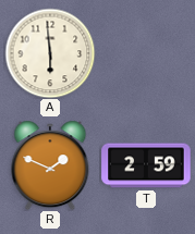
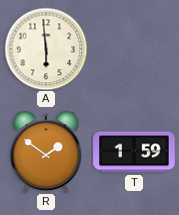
R: 1:49 -> 1:51 (46, 152)
T: 2:59 -> 1:59 (134, 152)
